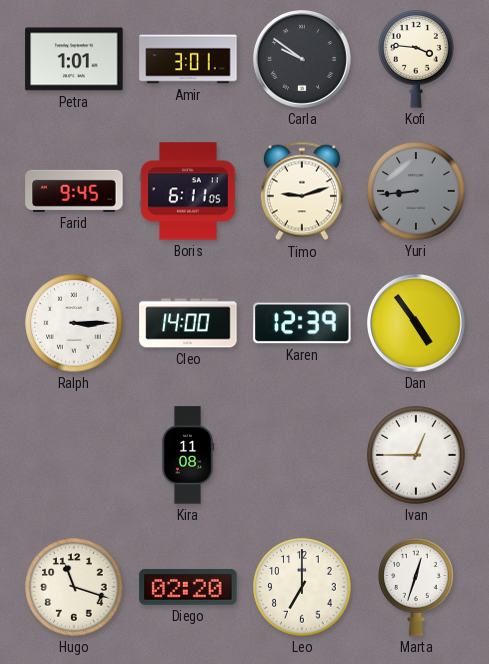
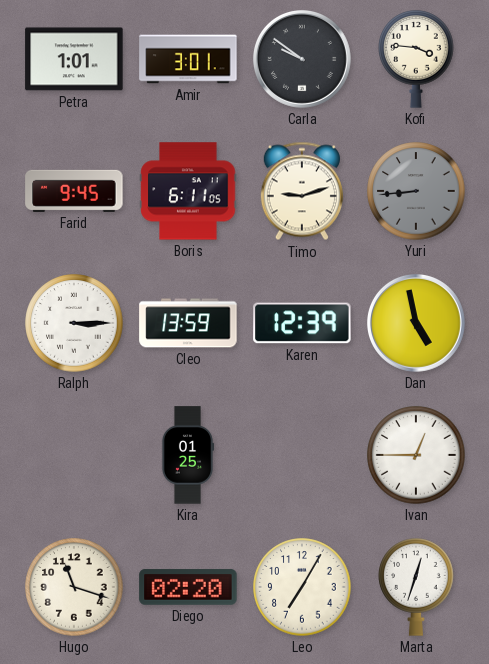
Cleo: 14:00 -> 13:59 (188, 323)
Dan: 4:54 -> 4:58 (417, 324)
Kira: 11:08 -> 01:25 (188, 455)
Leo: 7:00 -> 7:05 (302, 587)
